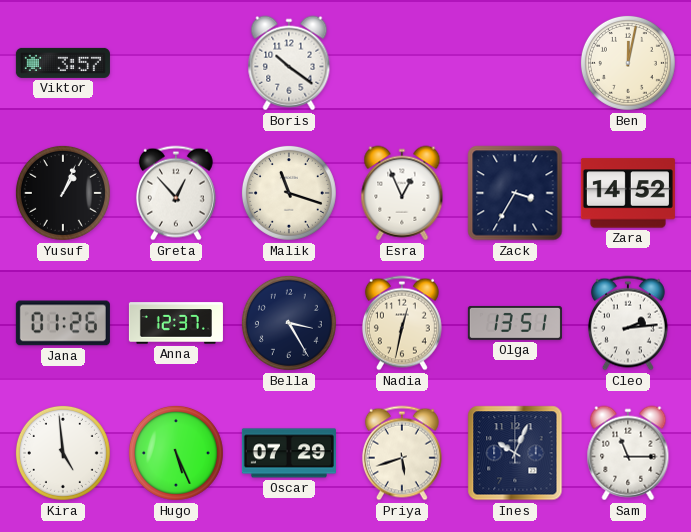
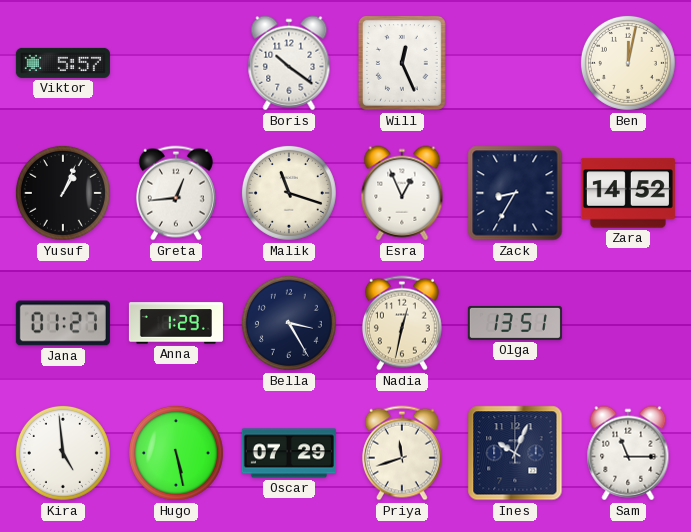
Viktor: 3:57 -> 5:57 (63, 63)
Will: none -> 12:26 (402, 64)
Greta: 12:53 -> 12:44 (176, 193)
Zack: 3:35 -> 8:35 (515, 193)
Jana: 01:26 -> 01:27 (63, 323)
Anna: 12:37 -> 1:29 (176, 323)
Cleo: 2:14 -> none (628, 323)
Hugo: 5:26 -> 5:28 (176, 453)
Priya: 5:42 -> 11:42 (402, 453)
